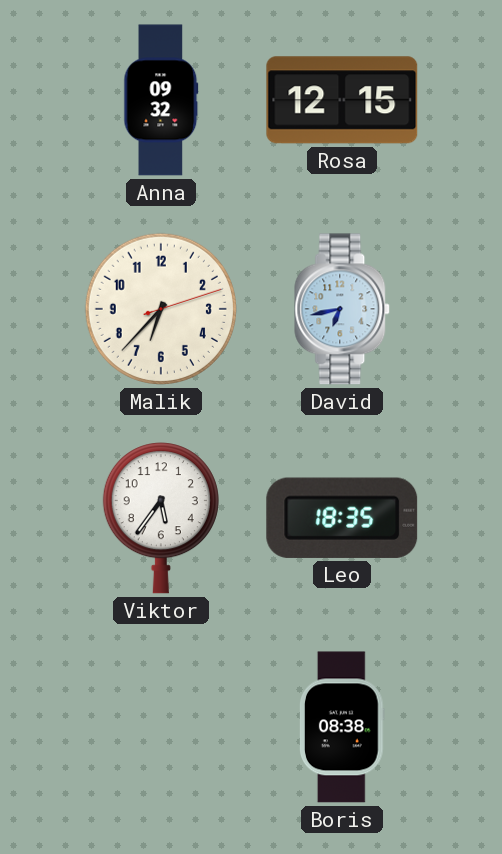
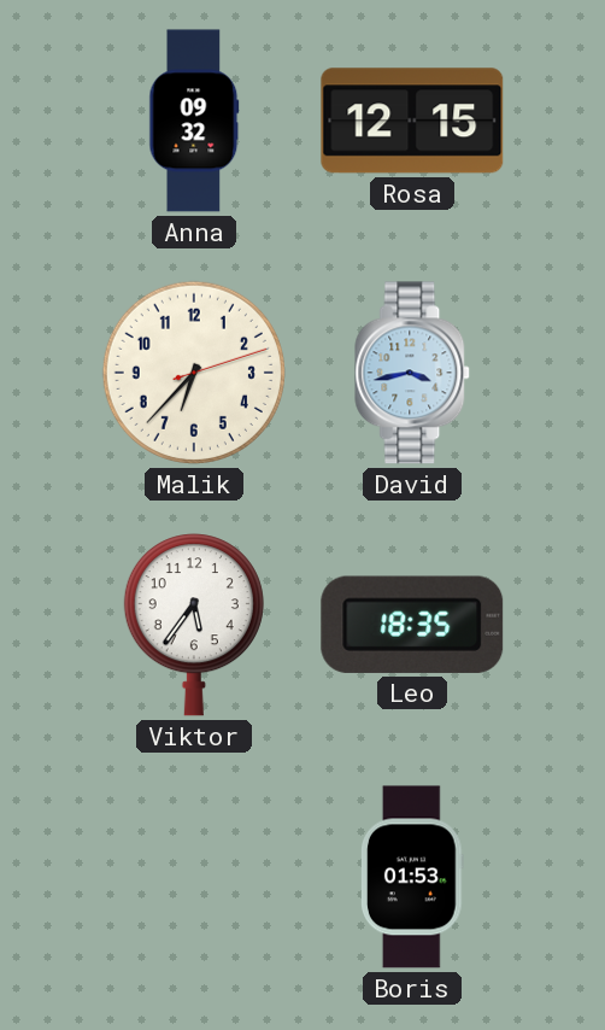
David: 6:43 -> 3:43 (413, 373)
Boris: 08:38 -> 01:53 (413, 877)
